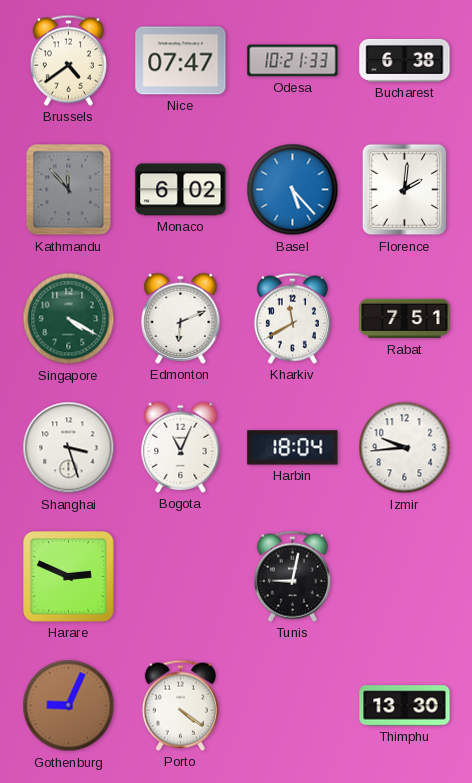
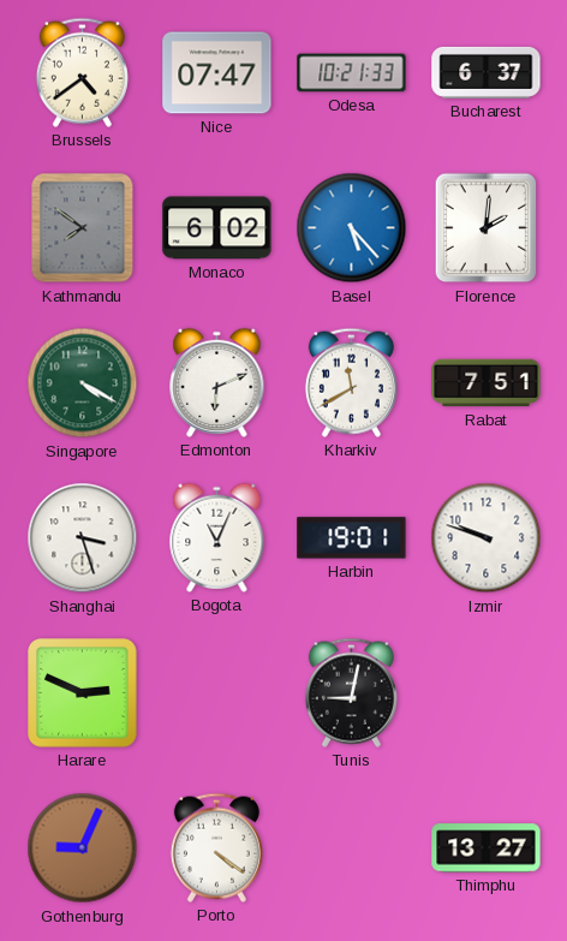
Bucharest: 6:38 -> 6:37 (487, 72)
Kathmandu: 11:53 -> 7:51 (83, 228)
Harbin: 18:04 -> 19:01 (352, 538)
Izmir: 9:44 -> 9:48 (487, 538)
Thimphu: 13:30 -> 13:27 (487, 848)
